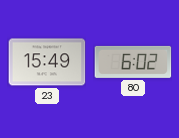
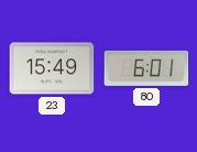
80: 6:02 -> 6:01 (146, 68)
